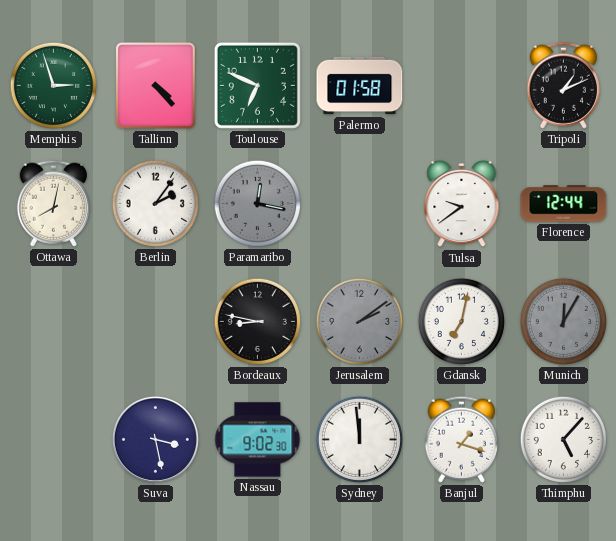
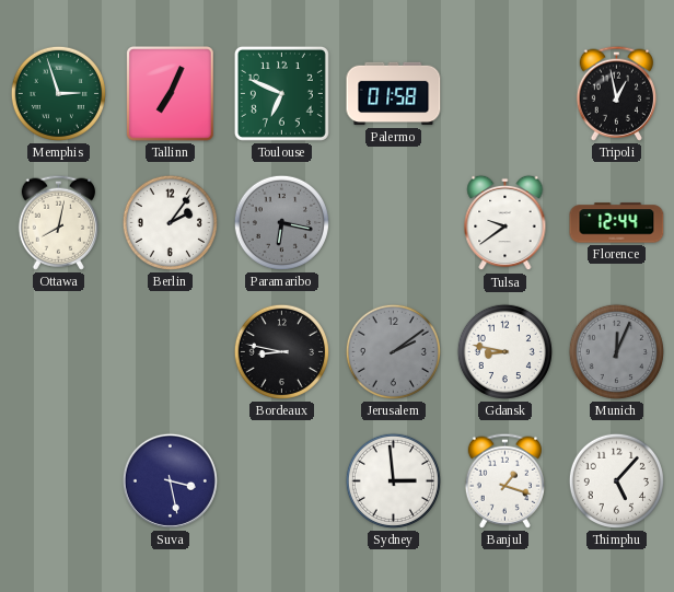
Tallinn: 4:23 -> 7:04 (171, 94)
Tripoli: 1:11 -> 12:58 (616, 93)
Paramaribo: 12:17 -> 6:17 (281, 222)
Gdansk: 7:02 -> 8:47 (504, 351)
Munich: 12:05 -> 12:04 (616, 351)
Nassau: 9:02 -> none (258, 440)
Sydney: 11:59 -> 2:59 (393, 480)
